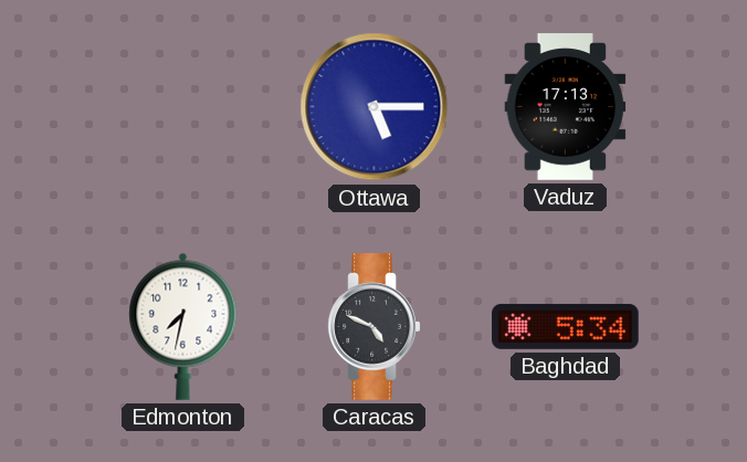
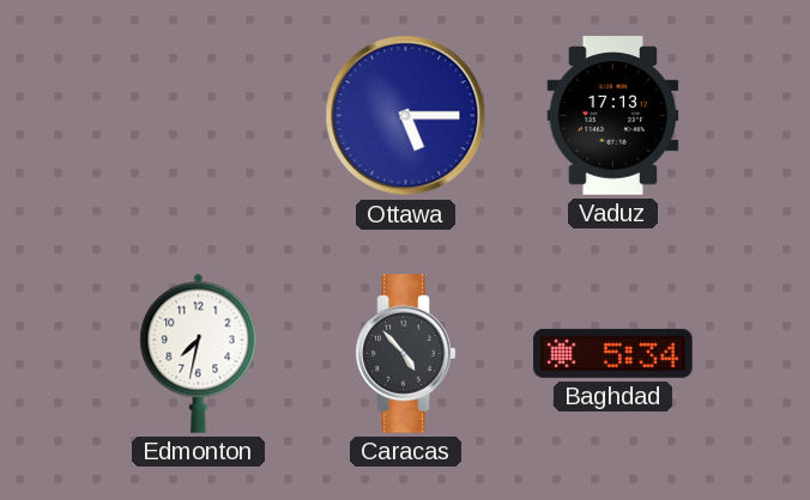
Caracas: 4:49 -> 4:53 (406, 354)
